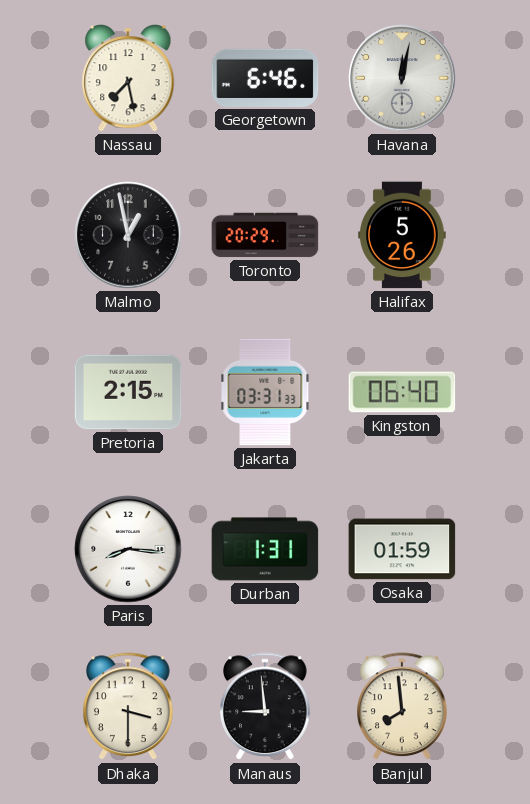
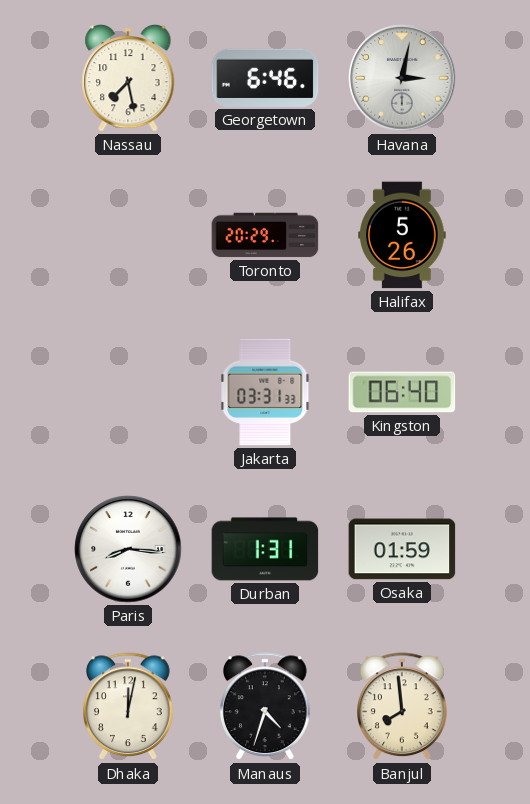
Havana: 12:02 -> 3:02 (402, 78)
Malmo: 12:58 -> none (128, 235)
Pretoria: 2:15 -> none (128, 392)
Dhaka: 3:30 -> 12:02 (129, 707)
Manaus: 8:59 -> 4:33 (266, 707)
